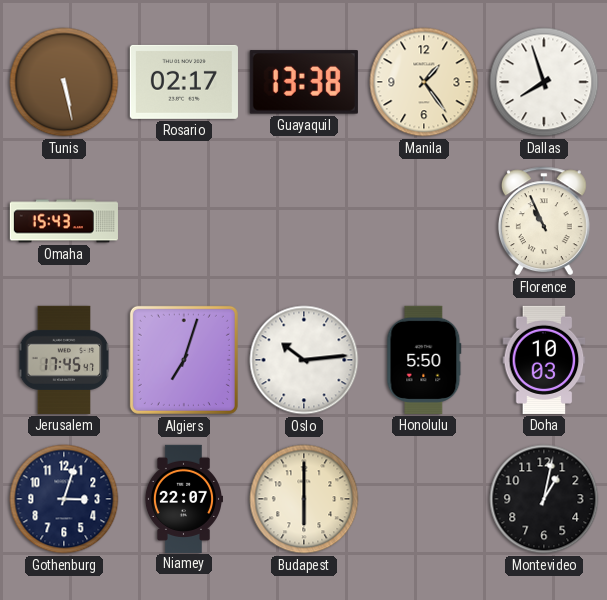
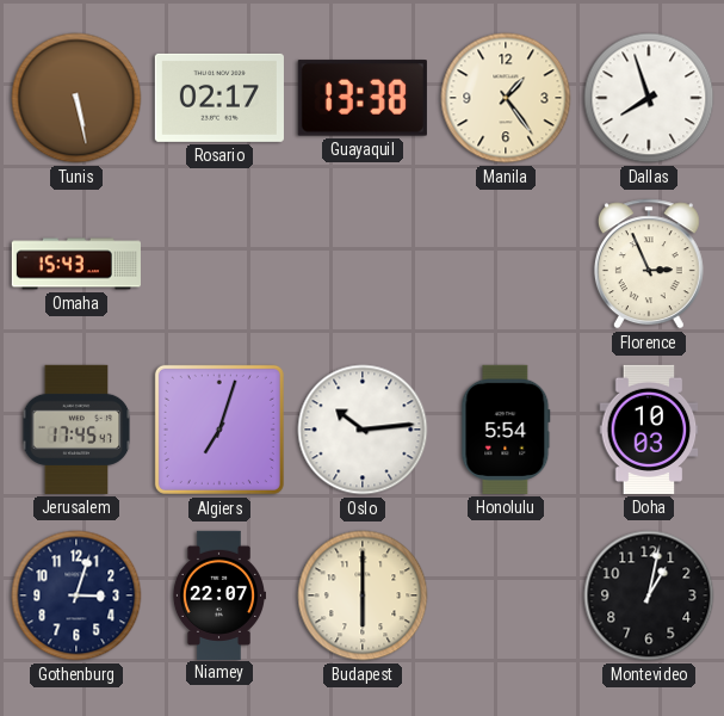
Florence: 10:56 -> 2:56 (649, 264)
Honolulu: 5:50 -> 5:54 (506, 430)
